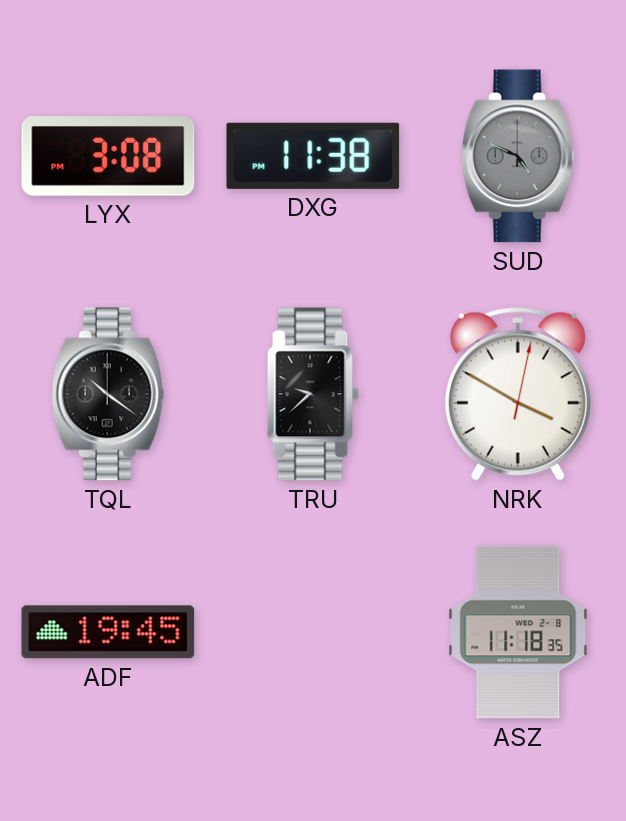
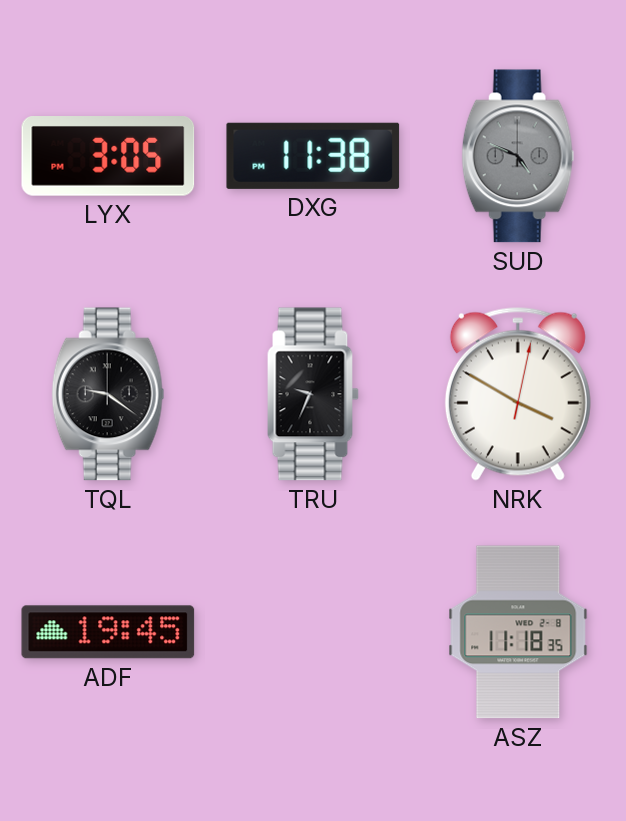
LYX: 3:08 -> 3:05 (108, 157)
TQL: 10:21 -> 9:21 (108, 394)
TRU: 9:38 -> 9:34 (313, 394)
